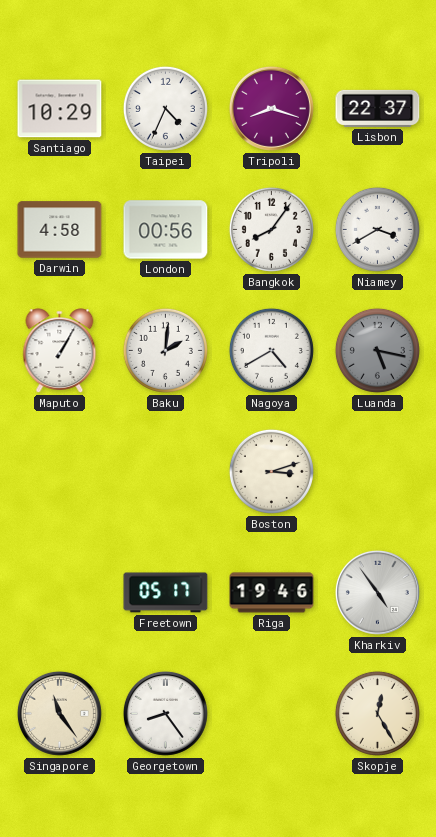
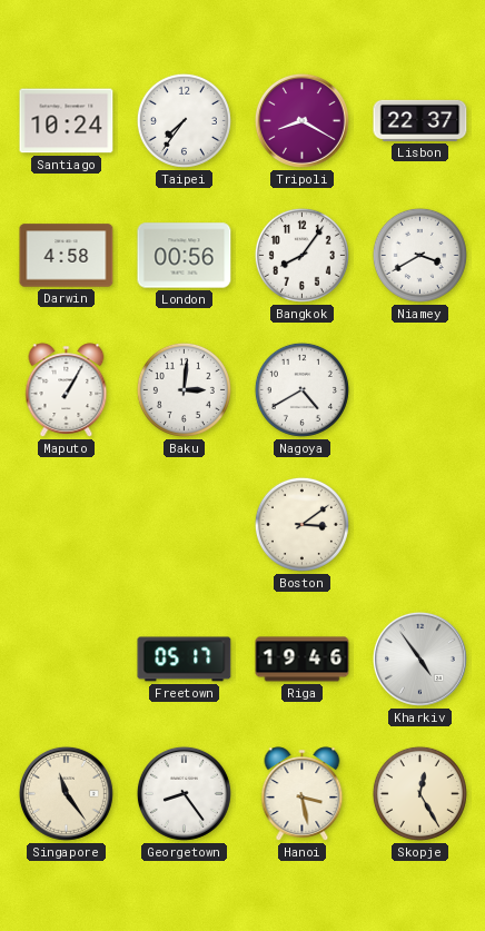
Santiago: 10:29 -> 10:24 (67, 121)
Taipei: 4:34 -> 7:36 (184, 120)
Tripoli: 8:18 -> 8:20 (301, 120)
Baku: 2:01 -> 3:01 (184, 389)
Luanda: 5:17 -> none (377, 350)
Boston: 3:12 -> 3:09 (301, 524)
Hanoi: none -> 3:28 (303, 794)
